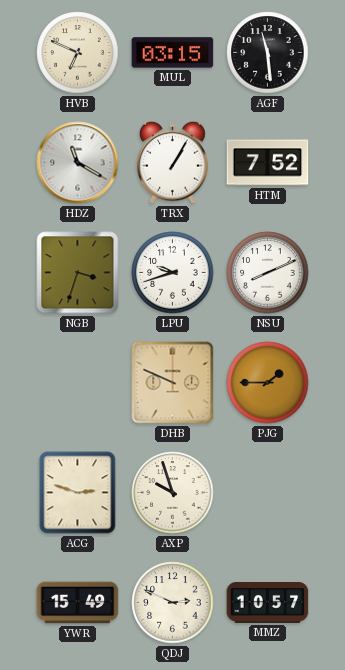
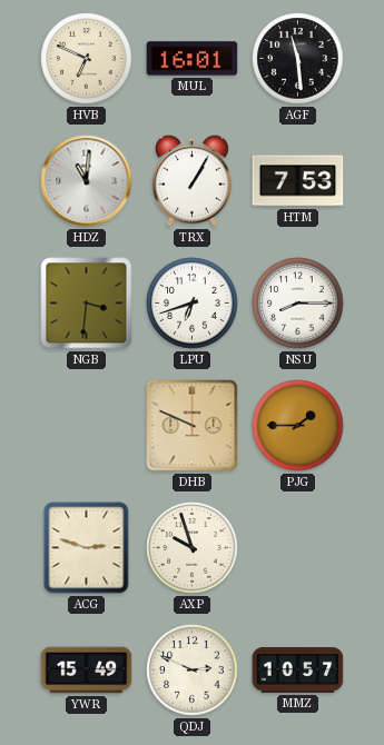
MUL: 03:15 -> 16:01 (193, 59)
HDZ: 11:20 -> 11:01 (87, 181)
HTM: 7:52 -> 7:53 (298, 181)
NGB: 3:33 -> 3:31 (87, 304)
LPU: 9:42 -> 6:42 (193, 304)
NSU: 8:11 -> 8:15 (298, 304)
